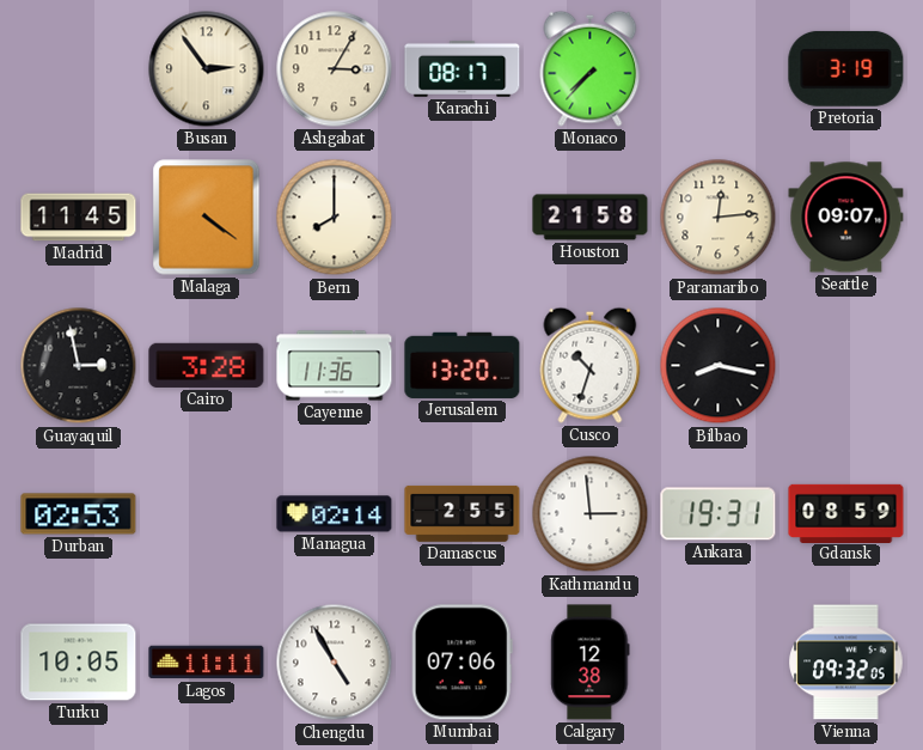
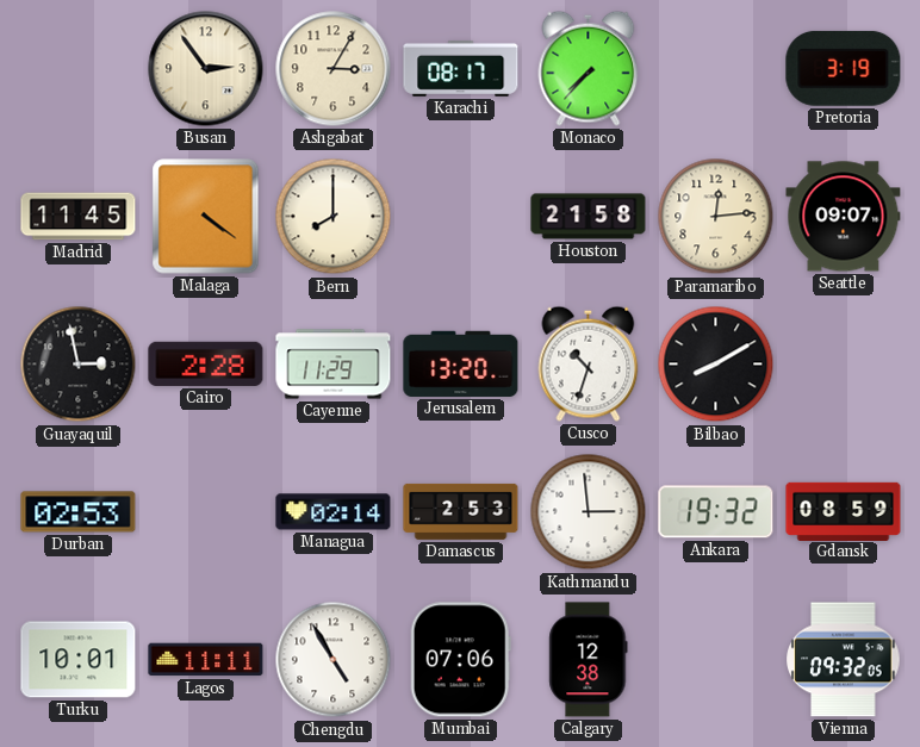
Cairo: 3:28 -> 2:28 (206, 363)
Cayenne: 11:36 -> 11:29 (334, 365)
Bilbao: 8:17 -> 8:10 (716, 365)
Damascus: 2:55 -> 2:53 (461, 511)
Ankara: 19:31 -> 19:32 (716, 512)
Turku: 10:05 -> 10:01 (79, 660)
